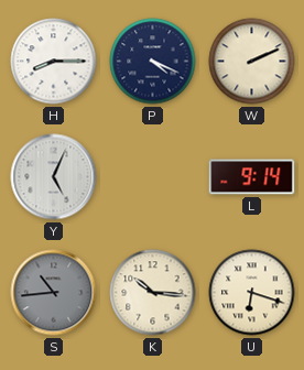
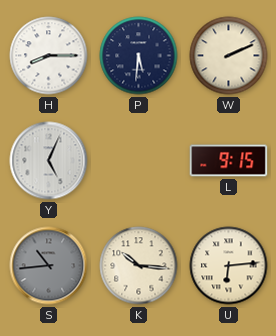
P: 4:19 -> 5:31 (139, 56)
L: 9:14 -> 9:15 (229, 161)
U: 6:18 -> 6:14 (229, 266)
